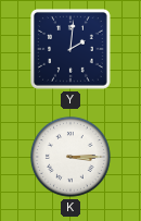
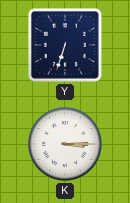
Y: 2:01 -> 6:33 (66, 46)
